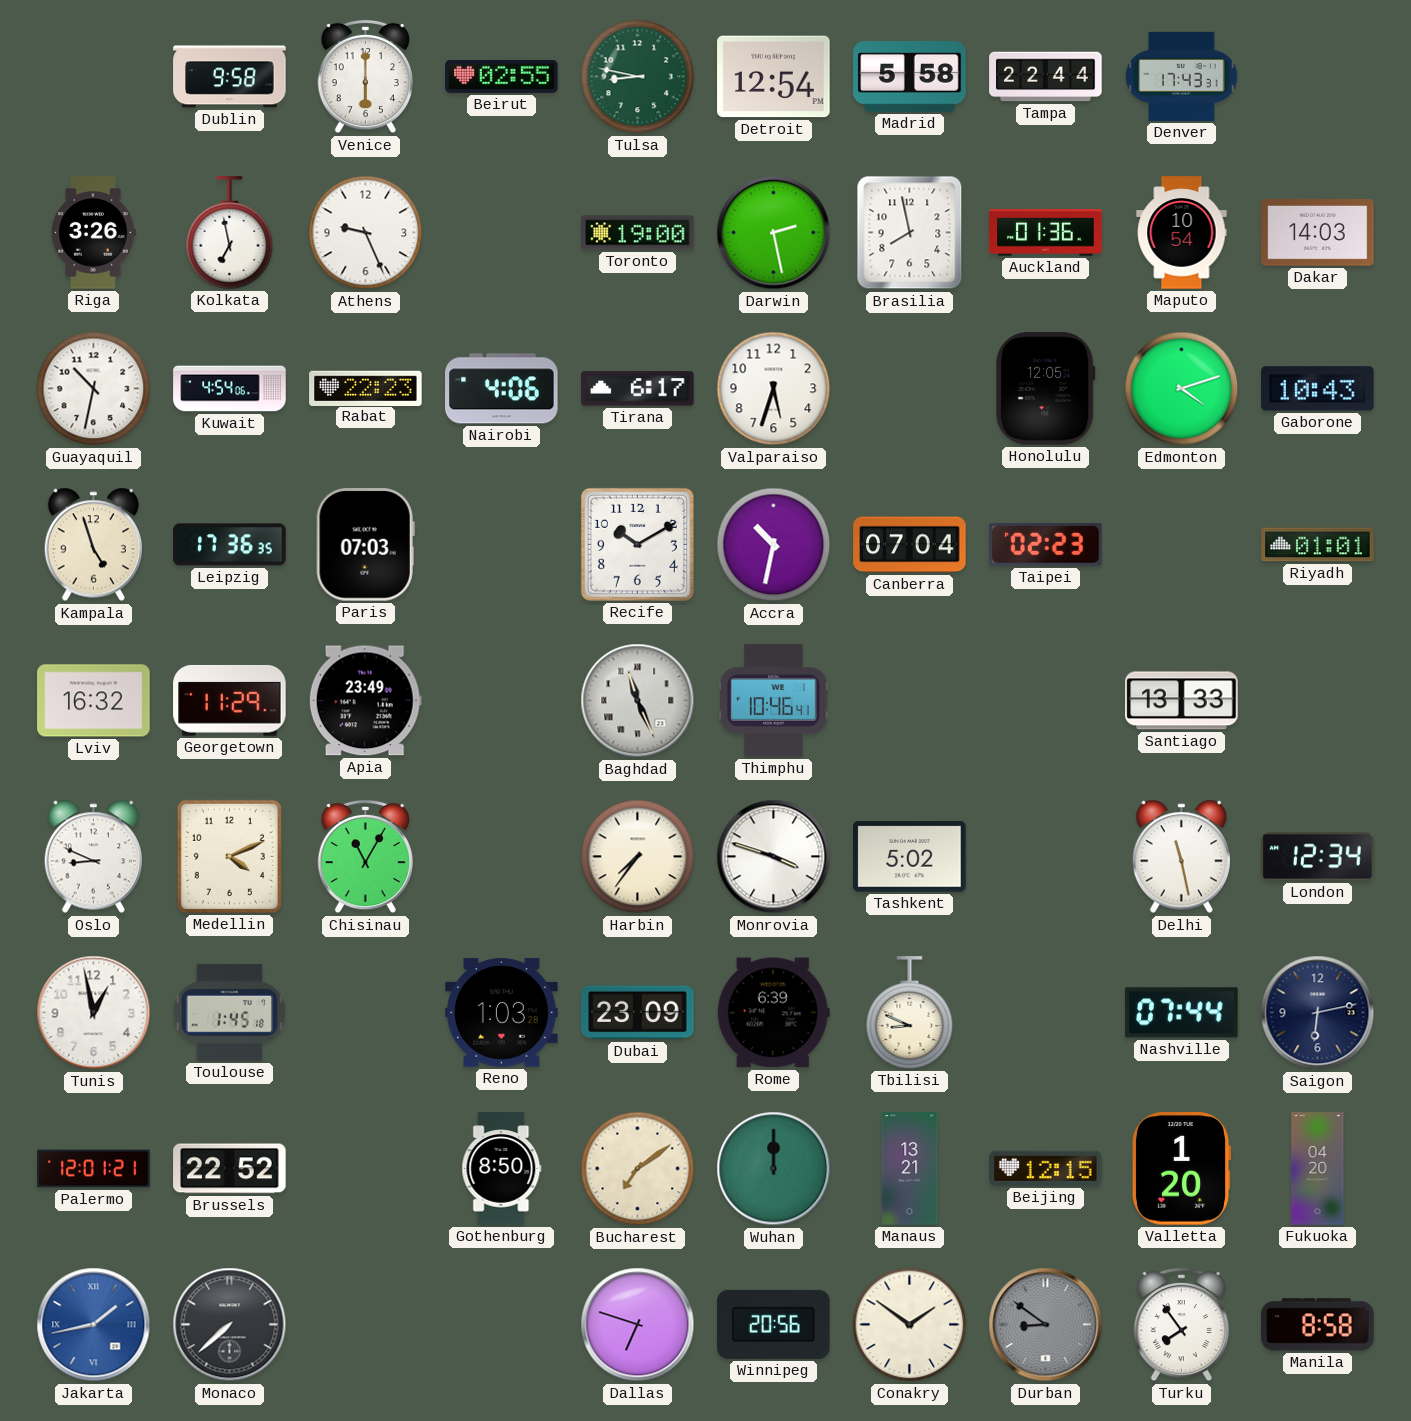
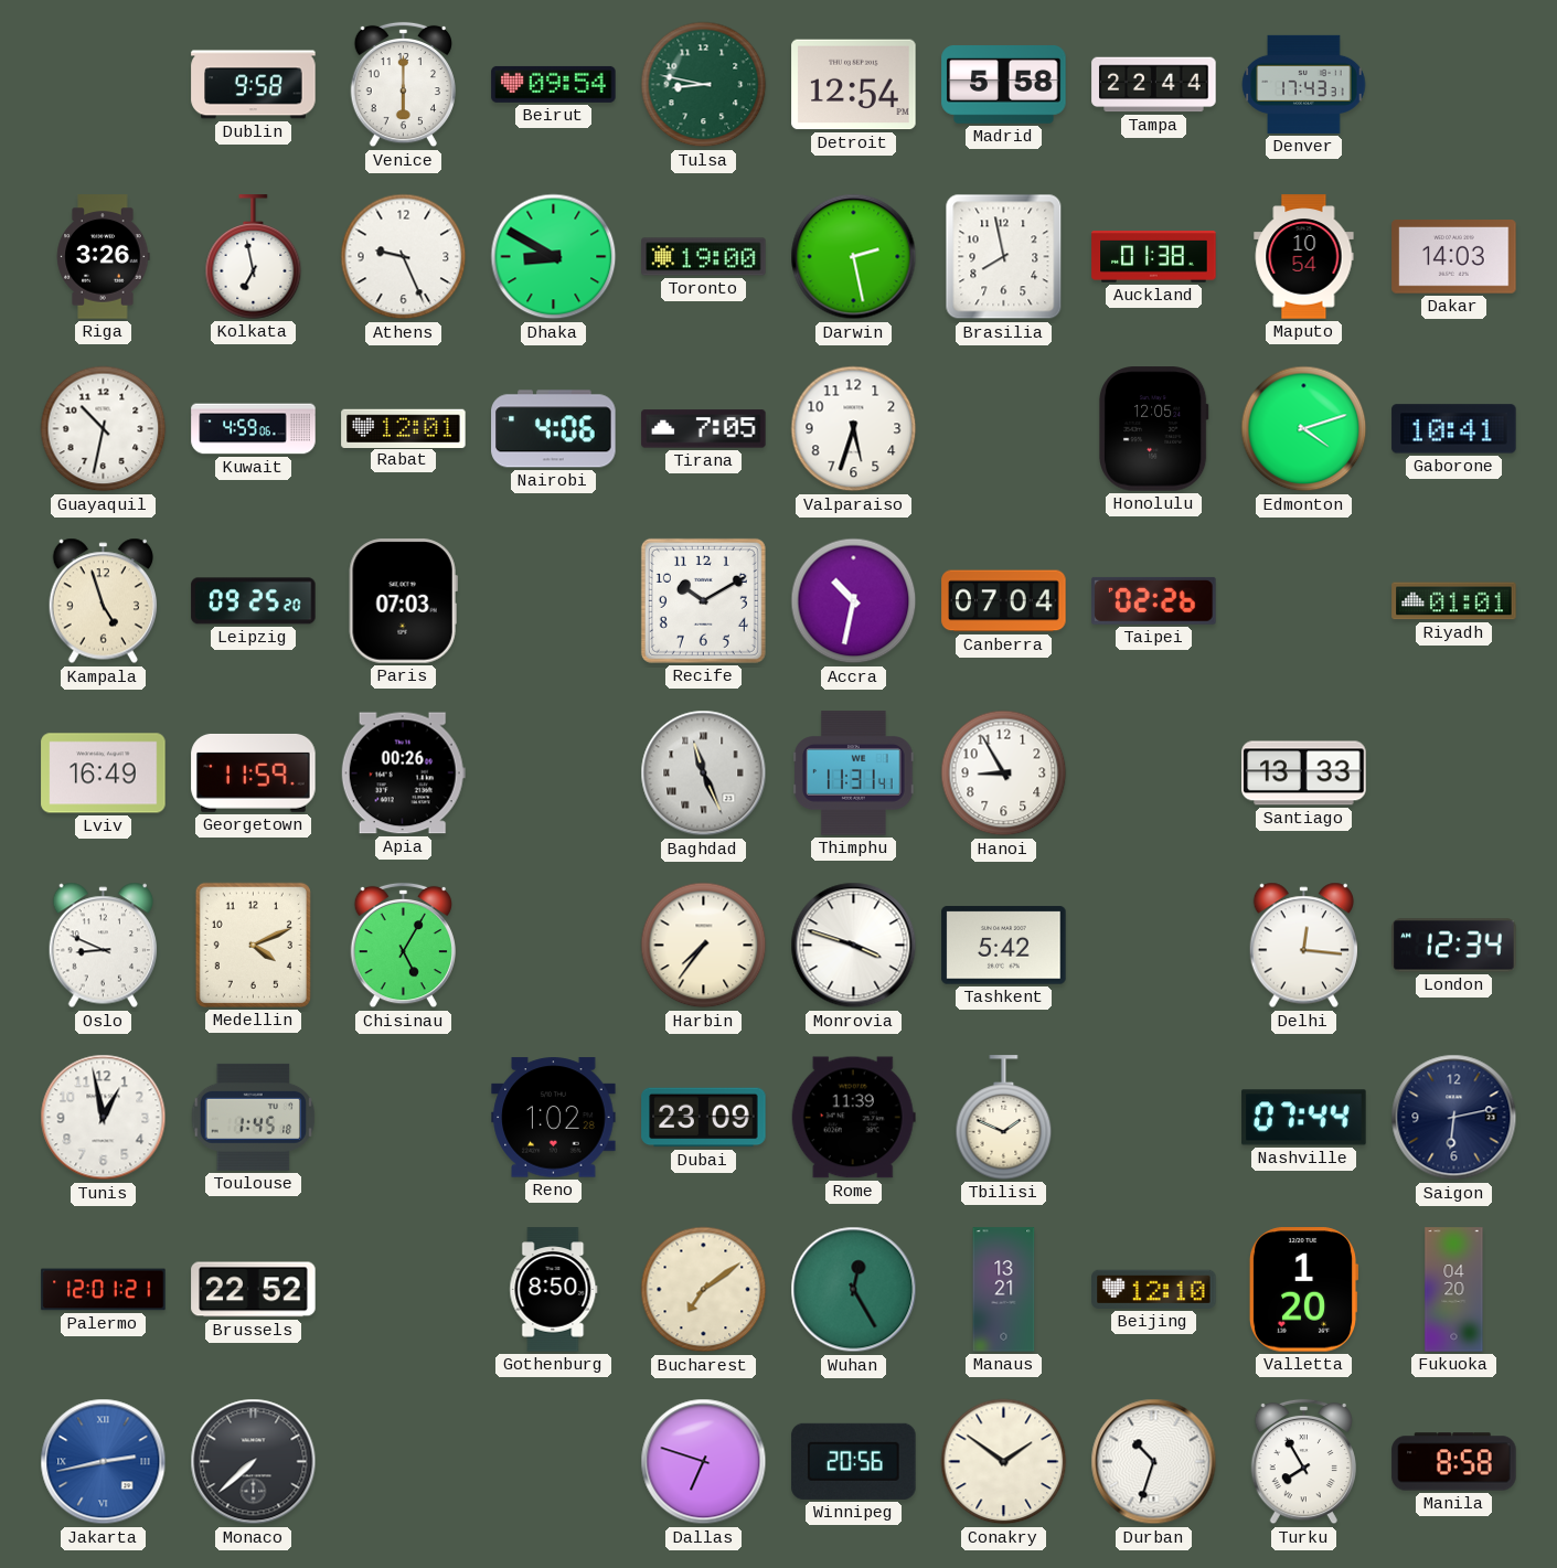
Beirut: 02:55 -> 09:54 (554, 84)
Dhaka: none -> 8:50 (554, 257)
Auckland: 01:36 -> 01:38 (1154, 257)
Kuwait: 4:54 -> 4:59 (254, 429)
Rabat: 22:23 -> 12:01 (404, 428)
Tirana: 6:17 -> 7:05 (704, 429)
Gaborone: 10:43 -> 10:41 (1454, 429)
Leipzig: 17:36 -> 09:25 (254, 601)
Taipei: 02:23 -> 02:26 (1154, 600)
Lviv: 16:32 -> 16:49 (104, 774)
Georgetown: 11:29 -> 11:59 (254, 772)
Apia: 23:49 -> 00:26 (403, 774)
Thimphu: 10:46 -> 11:31 (854, 774)
Hanoi: none -> 8:55 (1004, 774)
Chisinau: 11:05 -> 5:05 (403, 946)
Tashkent: 5:02 -> 5:42 (1004, 946)
Delhi: 11:28 -> 12:16 (1303, 946)
Reno: 1:03 -> 1:02 (554, 1118)
Rome: 6:39 -> 11:39 (853, 1118)
Tbilisi: 8:49 -> 1:49 (1004, 1118)
Wuhan: 12:00 -> 12:25 (854, 1290)
Beijing: 12:15 -> 12:10 (1154, 1289)
Jakarta: 1:43 -> 2:43 (104, 1462)
Durban: 8:51 -> 10:33 (1154, 1462)
Durban dial: grey -> white (1154, 1462)
Turku: 7:54 -> 7:55 (1303, 1462)
